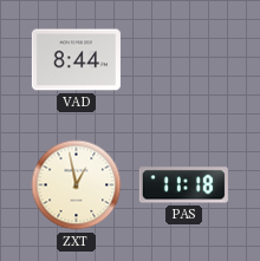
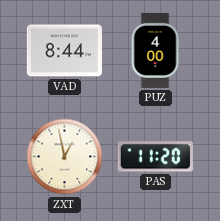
PUZ: none -> 4:00 (155, 50)
PAS: 11:18 -> 11:20 (155, 157)
